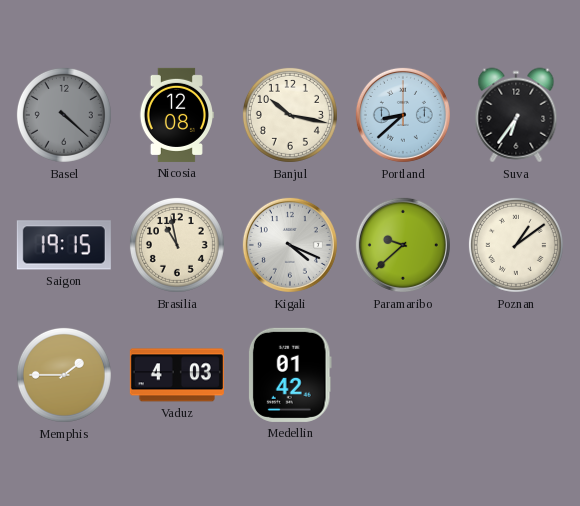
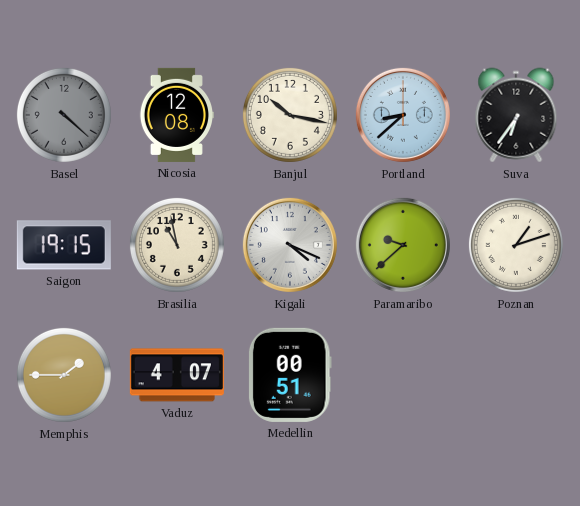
Poznan: 1:09 -> 1:12 (516, 245)
Vaduz: 4:03 -> 4:07 (177, 375)
Medellin: 01:42 -> 00:51 (290, 375)
